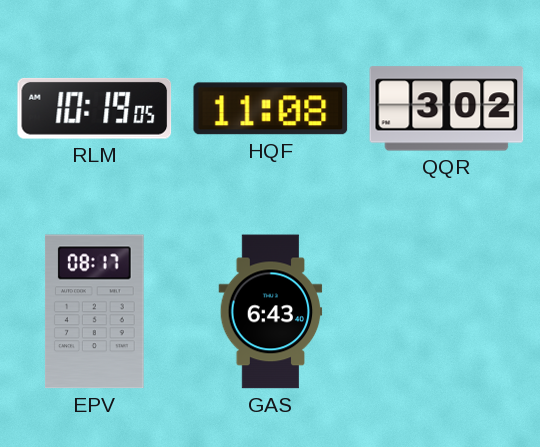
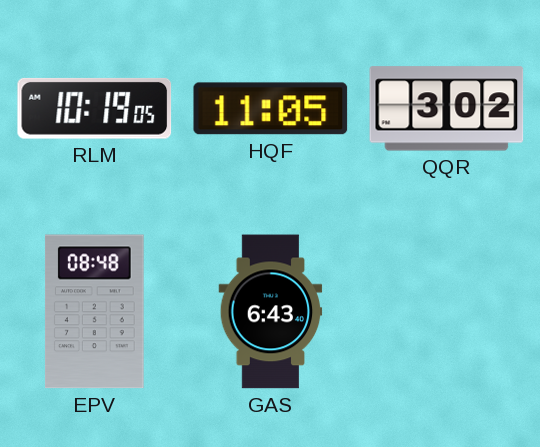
HQF: 11:08 -> 11:05 (271, 109)
EPV: 08:17 -> 08:48 (95, 312)
